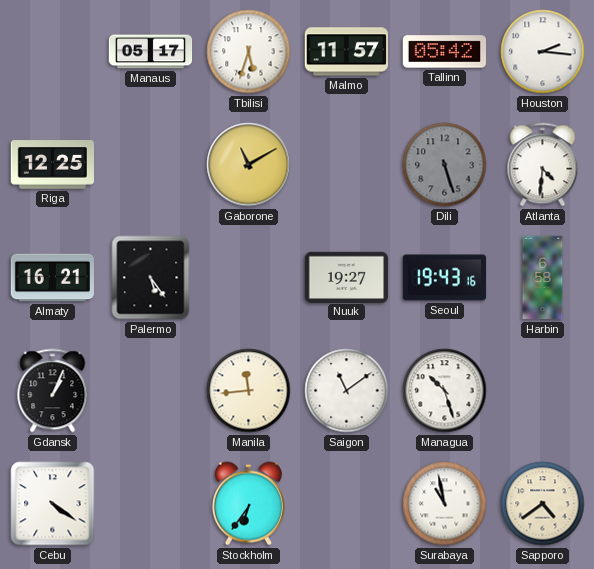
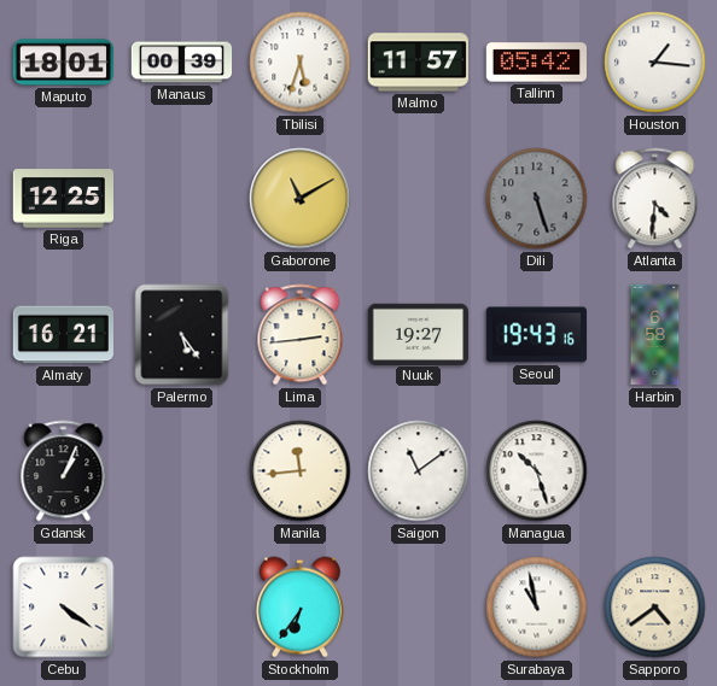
Maputo: none -> 18:01 (64, 63)
Manaus: 05:17 -> 00:39 (182, 63)
Houston: 2:16 -> 1:16 (655, 63)
Lima: none -> 2:44 (301, 335)
